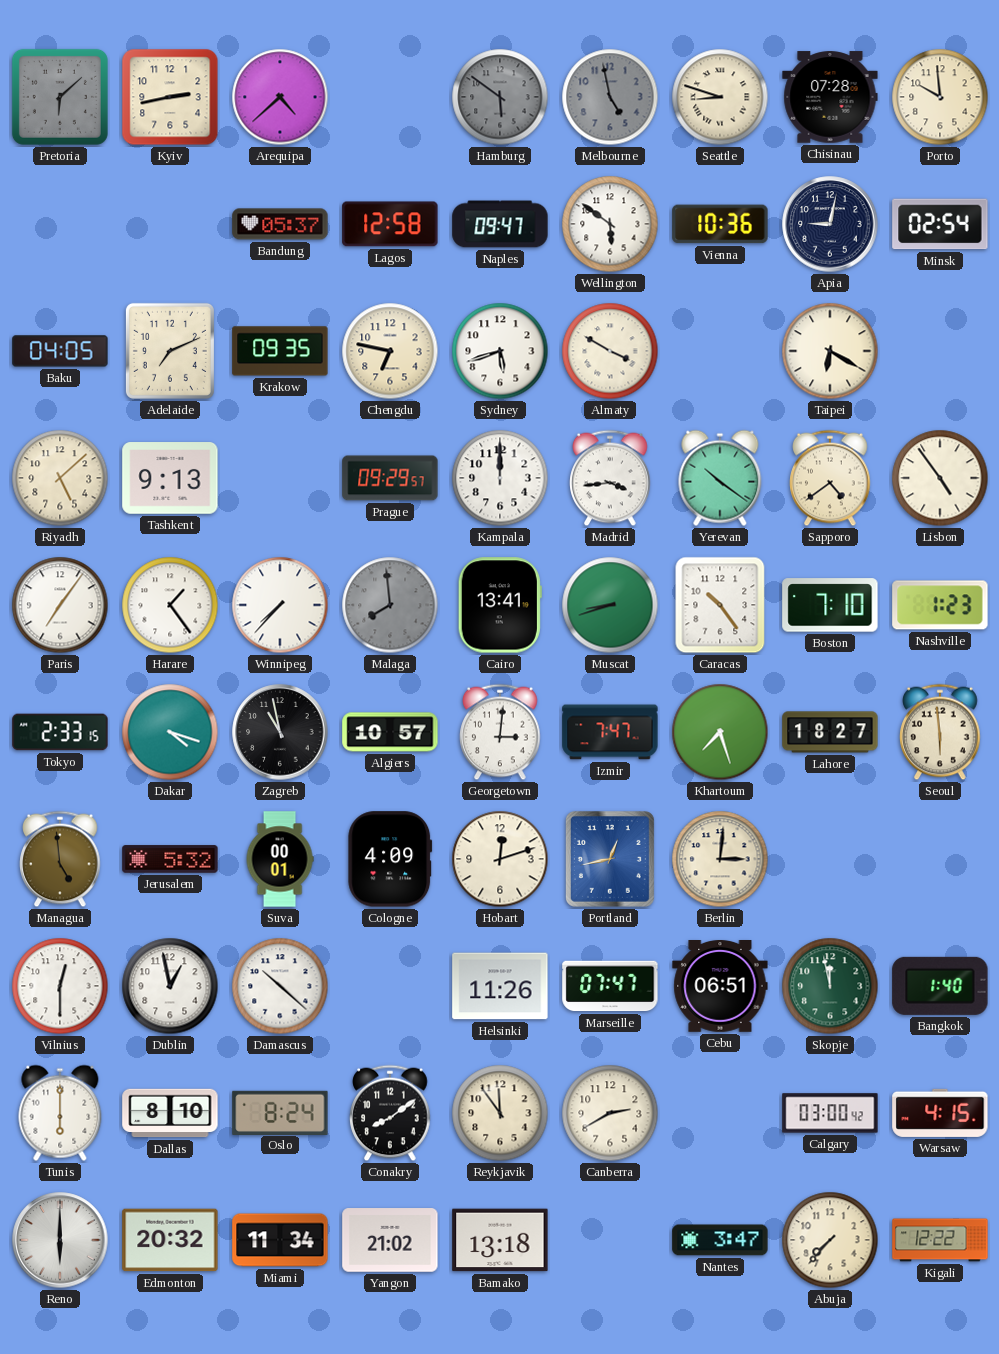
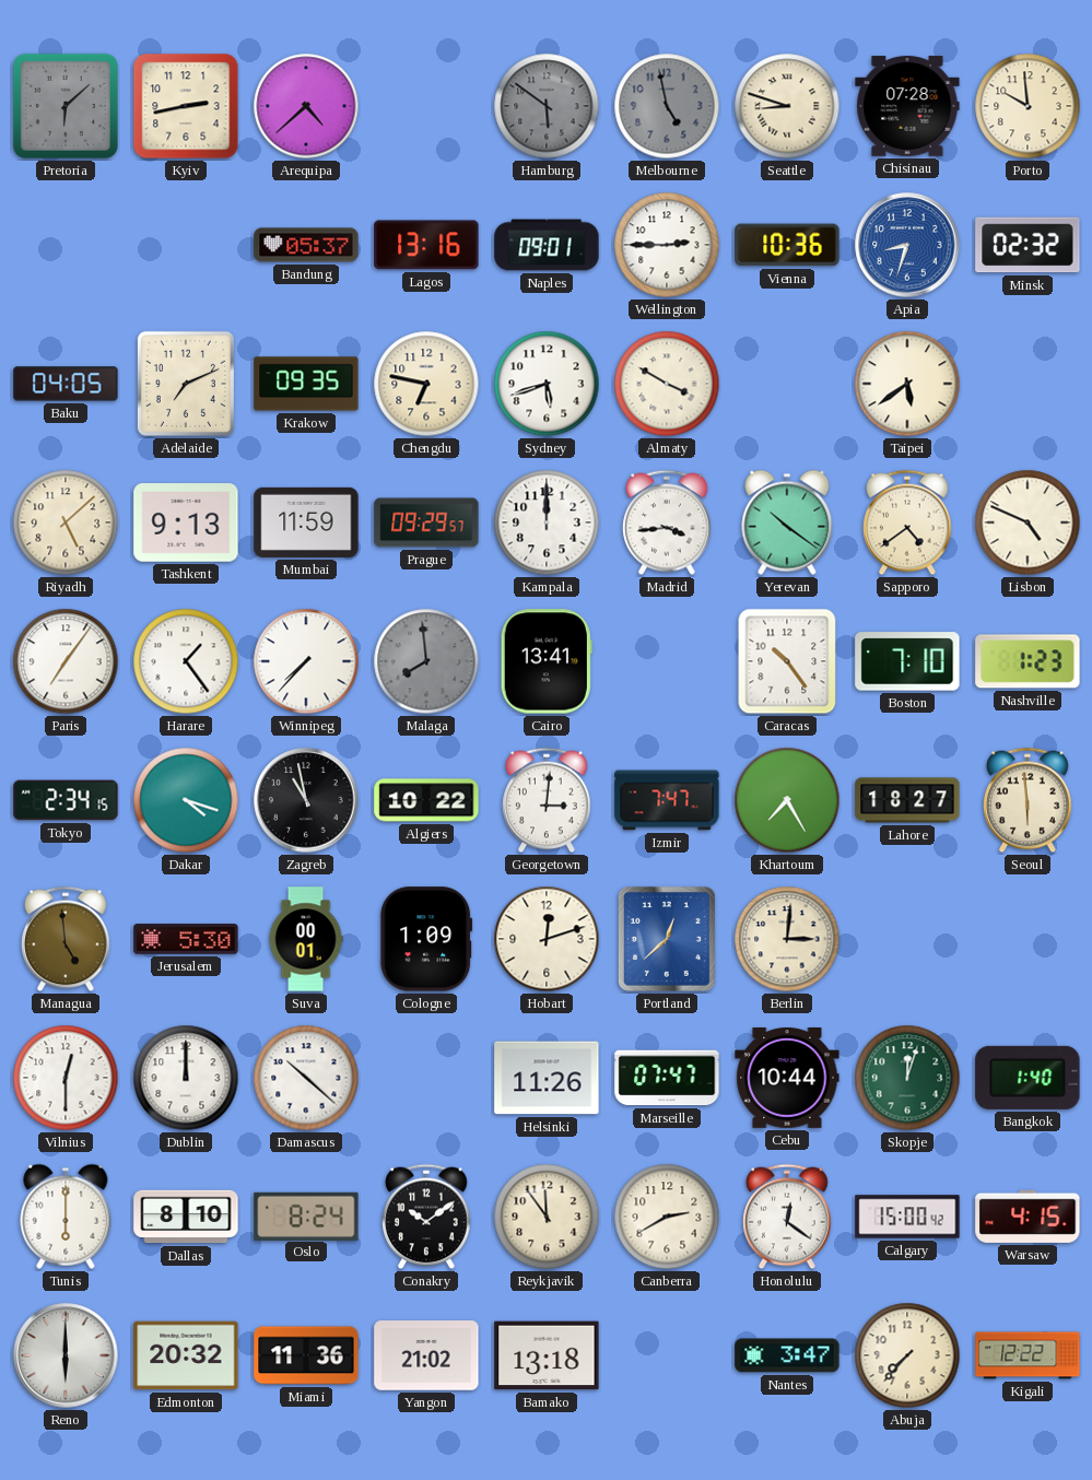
Lagos: 12:58 -> 13:16 (426, 245)
Naples: 09:47 -> 09:01 (547, 245)
Wellington: 5:51 -> 2:45 (667, 245)
Apia: 9:02 -> 8:33 (907, 245)
Apia dial: navy -> blue (907, 245)
Minsk: 02:54 -> 02:32 (1028, 245)
Taipei: 6:20 -> 5:39 (907, 384)
Mumbai: none -> 11:59 (306, 522)
Lisbon: 4:54 -> 4:49 (1028, 522)
Muscat: 8:42 -> none (610, 605)
Tokyo: 2:33 -> 2:34 (66, 800)
Algiers: 10:57 -> 10:22 (426, 800)
Khartoum: 7:27 -> 7:25 (787, 800)
Jerusalem: 5:32 -> 5:30 (186, 939)
Cologne: 4:09 -> 1:09 (426, 939)
Portland: 12:43 -> 12:38 (667, 939)
Dublin: 12:58 -> 12:00 (186, 1078)
Cebu: 06:51 -> 10:44 (787, 1079)
Skopje: 11:58 -> 12:03 (907, 1078)
Conakry: 8:09 -> 10:09 (426, 1217)
Honolulu: none -> 12:21 (787, 1217)
Calgary: 03:00 -> 15:00 (907, 1217)
Miami: 11:34 -> 11:36 (306, 1355)
